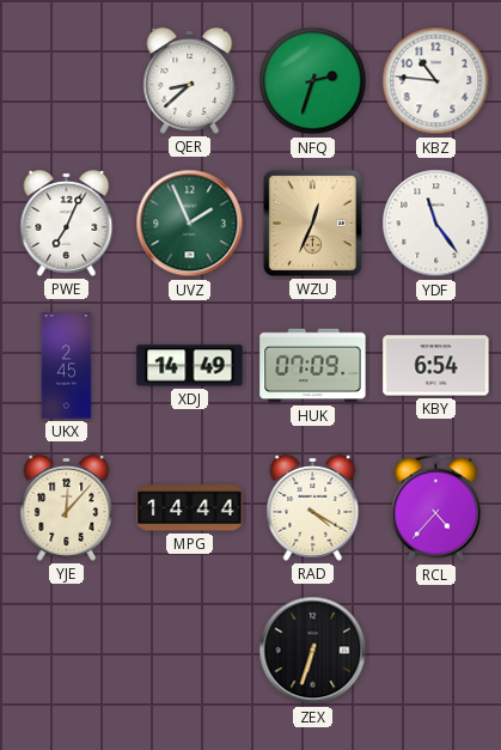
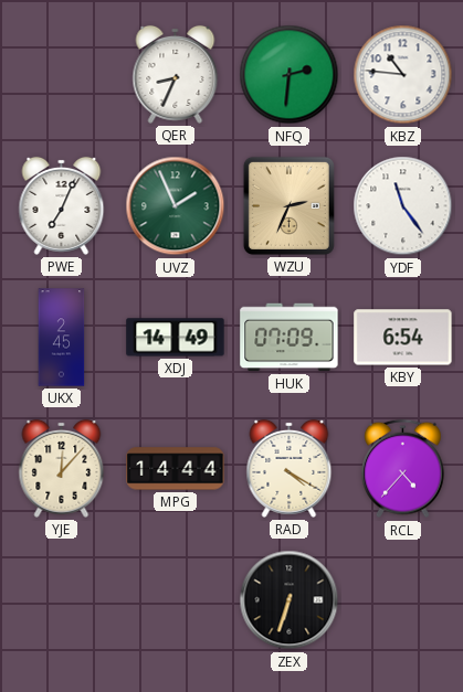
QER: 8:38 -> 8:34 (176, 74)
NFQ: 2:33 -> 2:31 (290, 75)
WZU: 12:34 -> 2:34 (288, 205)
